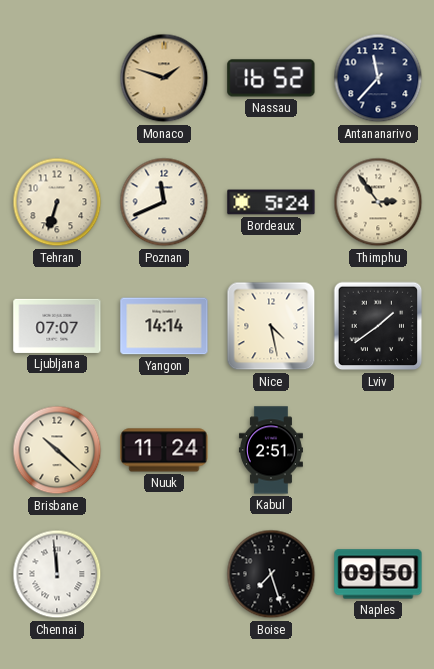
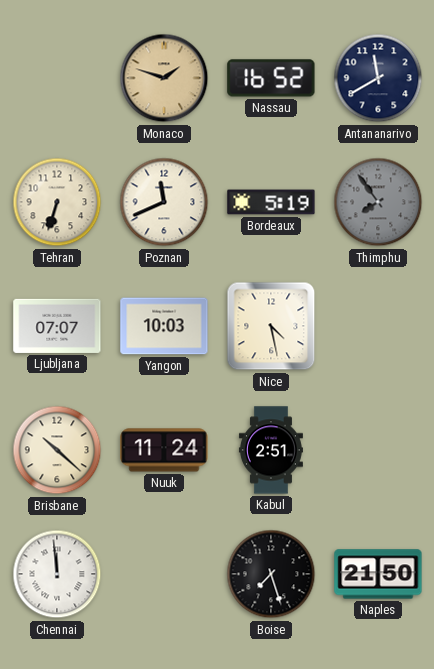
Antananarivo: 11:37 -> 11:40 (378, 78)
Bordeaux: 5:24 -> 5:19 (271, 202)
Thimphu: 2:54 -> 7:54 (378, 202)
Thimphu dial: cream -> grey (378, 202)
Yangon: 14:14 -> 10:03 (164, 326)
Lviv: 1:39 -> none (378, 326)
Naples: 09:50 -> 21:50 (378, 574)
